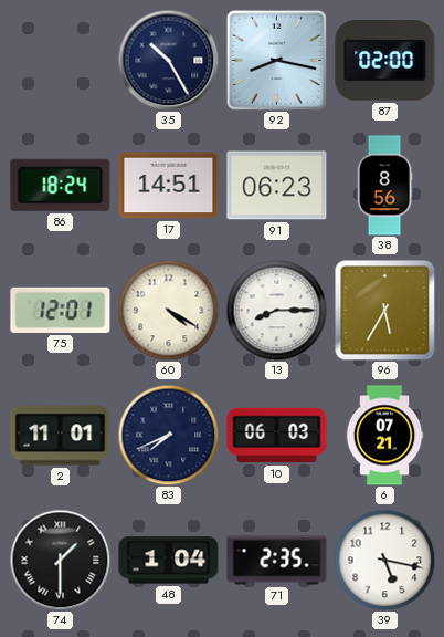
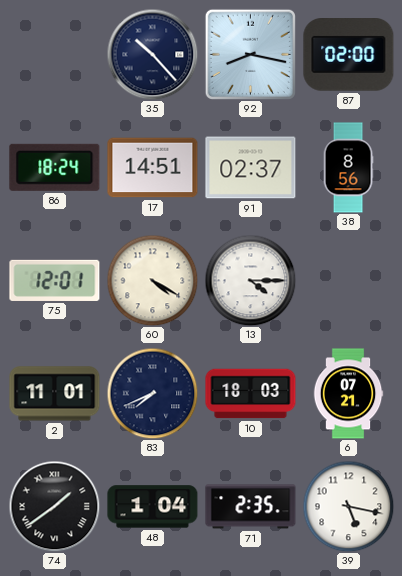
35: 10:25 -> 10:23 (152, 54)
91: 06:23 -> 02:37 (251, 168)
13: 8:15 -> 4:15 (250, 280)
96: 5:35 -> none (384, 310)
10: 06:03 -> 18:03 (251, 394)
74: 1:30 -> 1:39 (54, 506)
